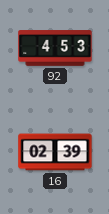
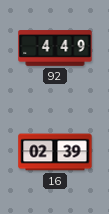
92: 4:53 -> 4:49 (55, 48)
